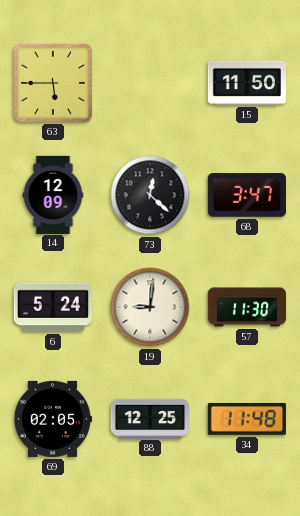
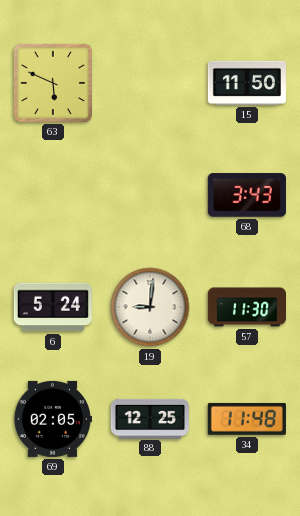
63: 5:45 -> 5:49 (53, 83)
14: 12:09 -> none (53, 194)
73: 12:22 -> none (150, 195)
68: 3:47 -> 3:43 (247, 195)
